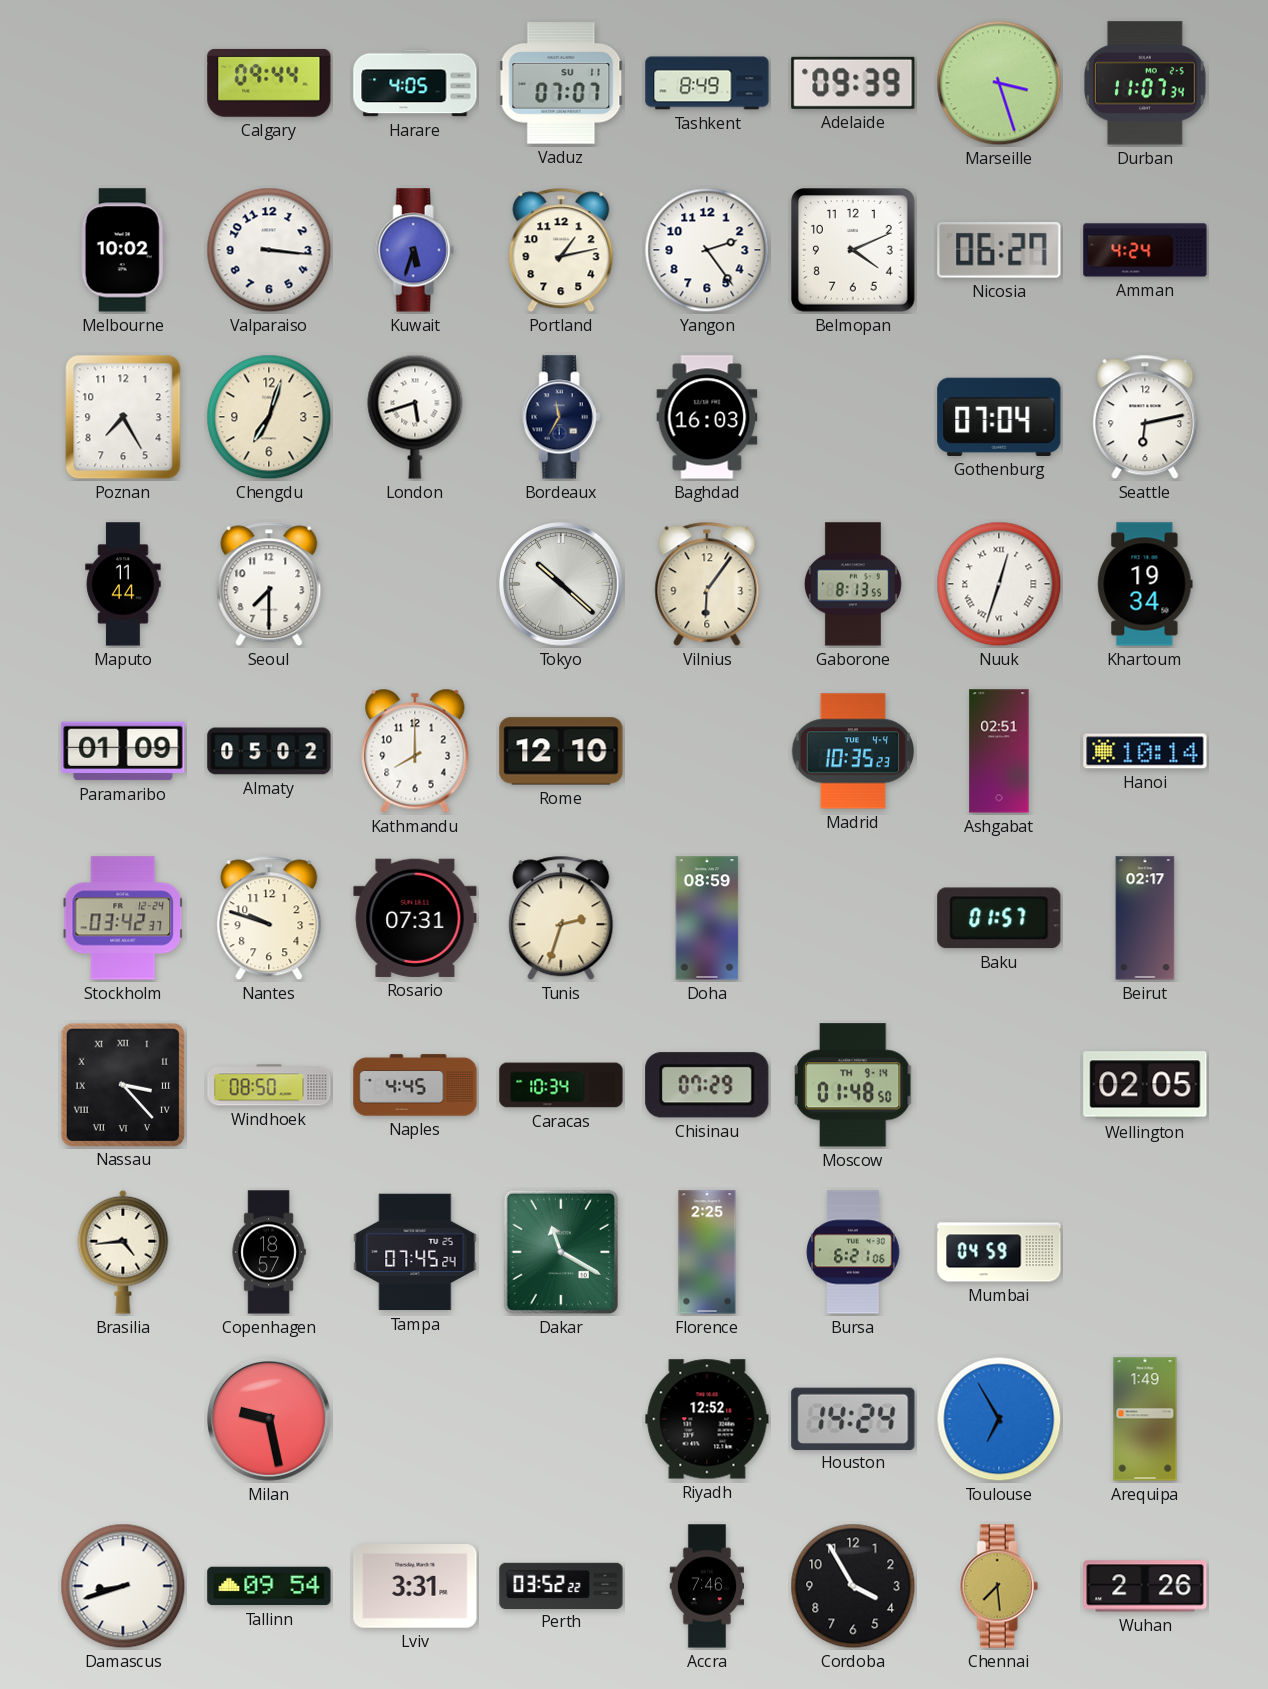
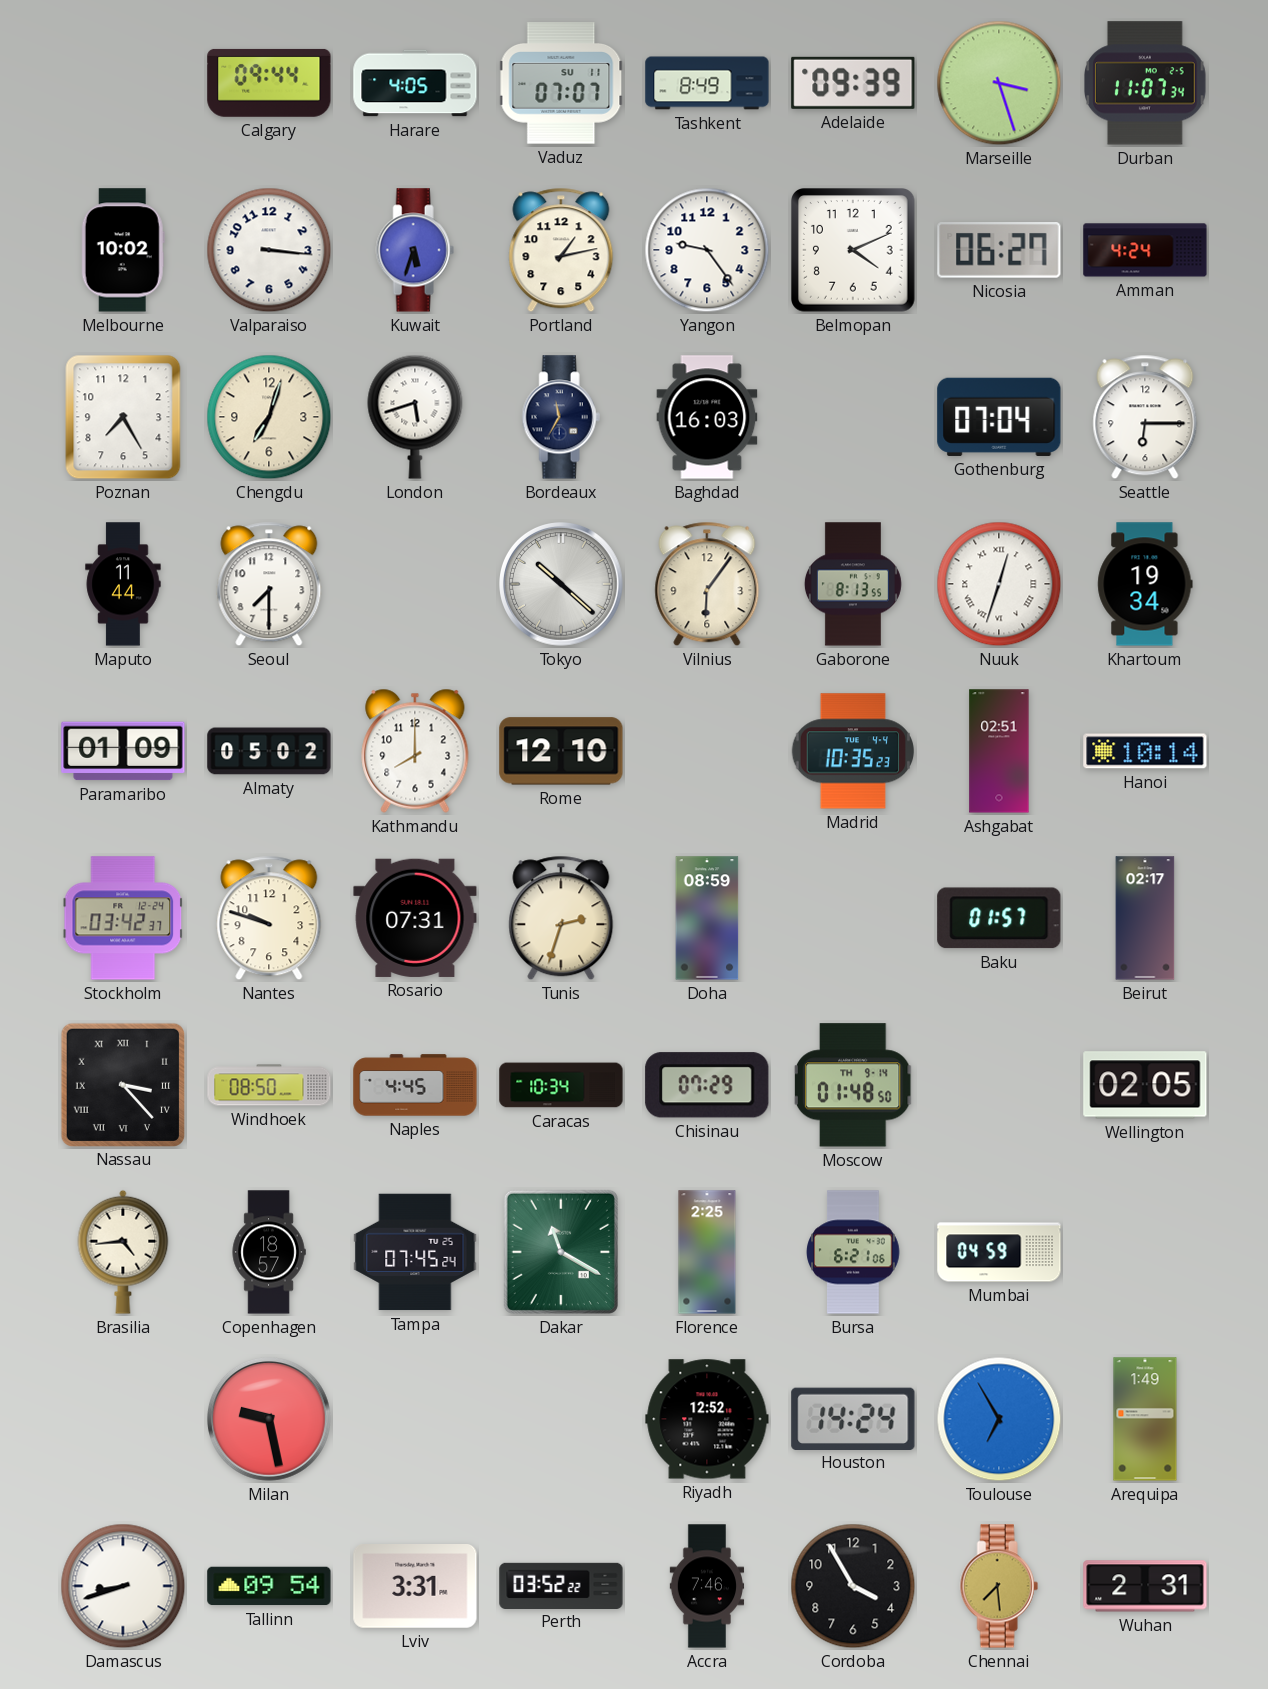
Yangon: 2:24 -> 9:24 (707, 250)
Seattle: 6:13 -> 6:15 (1145, 417)
Wuhan: 2:26 -> 2:31 (1145, 1586)
